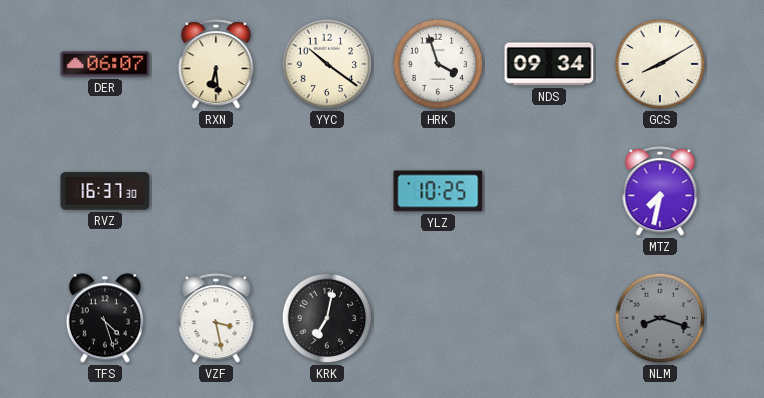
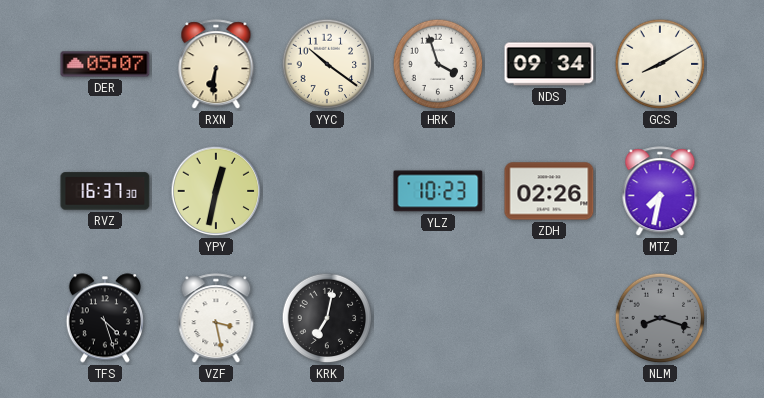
DER: 06:07 -> 05:07 (105, 64)
RXN: 6:29 -> 6:31 (216, 65)
YPY: none -> 12:32 (216, 191)
YLZ: 10:25 -> 10:23 (438, 191)
ZDH: none -> 02:26 (549, 191)
